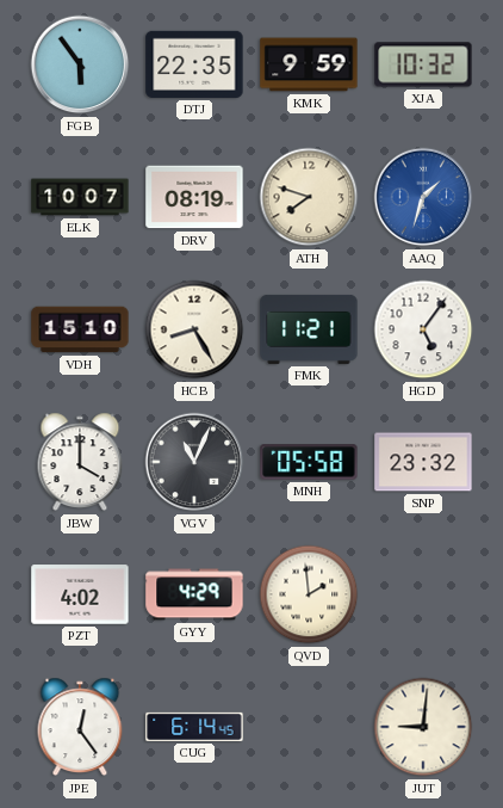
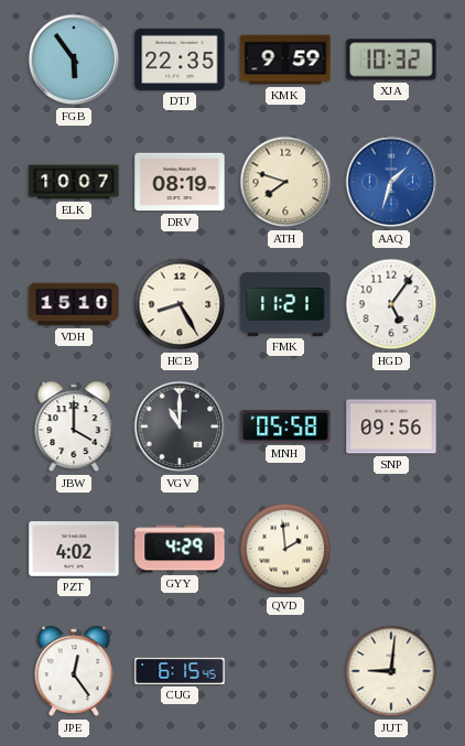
VGV: 11:04 -> 11:00 (180, 426)
SNP: 23:32 -> 09:56 (391, 426)
CUG: 6:14 -> 6:15 (180, 671)
